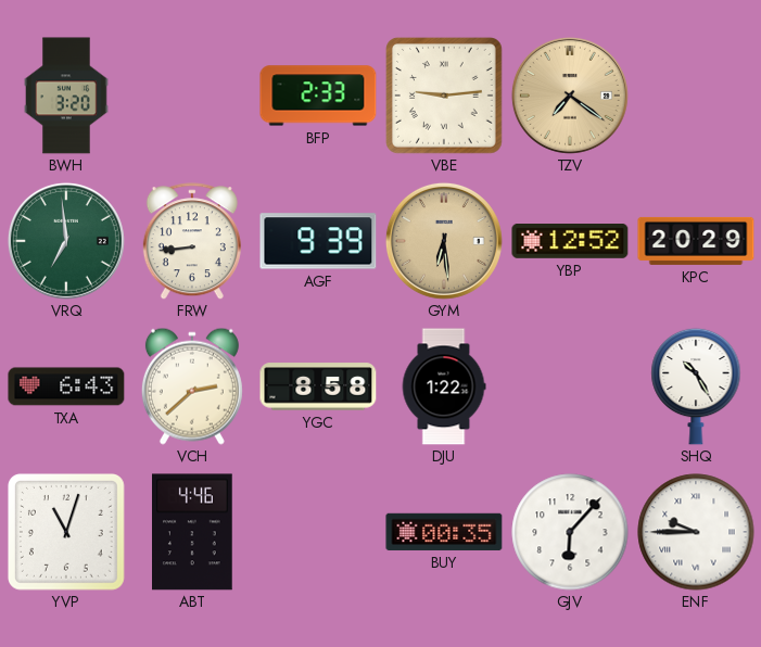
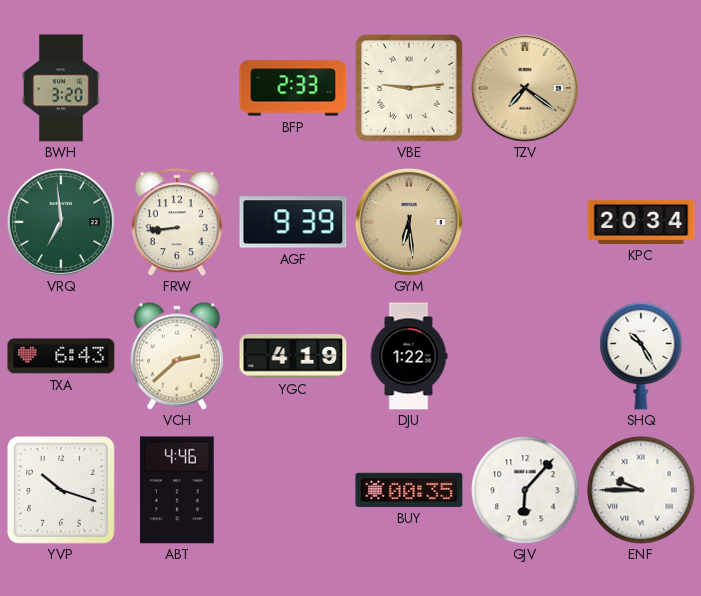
YBP: 12:52 -> none (570, 242)
KPC: 20:29 -> 20:34 (641, 222)
YGC: 8:58 -> 4:19 (293, 356)
YVP: 11:03 -> 10:18 (61, 490)
